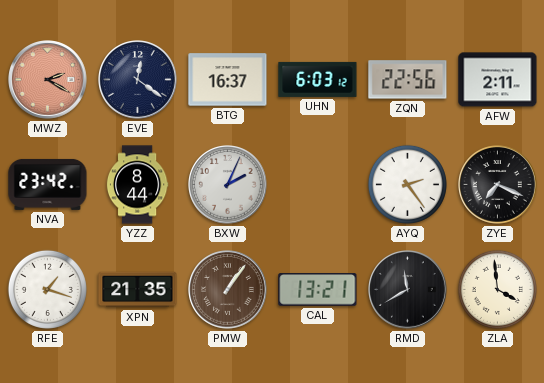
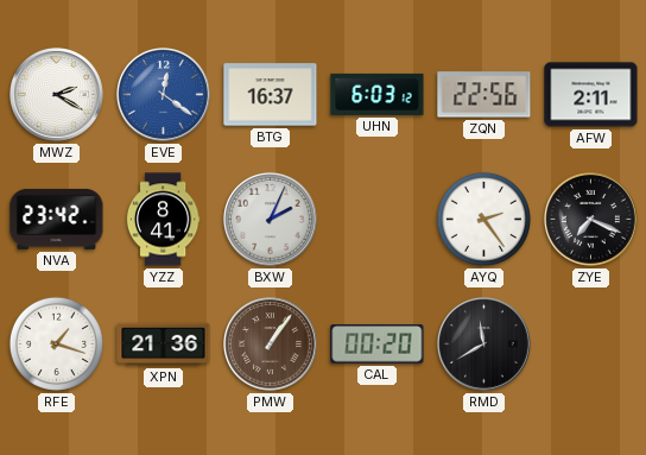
MWZ dial: salmon -> white (57, 95)
EVE dial: navy -> blue (164, 95)
YZZ: 8:44 -> 8:41 (163, 220)
XPN: 21:35 -> 21:36 (164, 345)
CAL: 13:21 -> 00:20 (378, 345)
ZLA: 3:59 -> none (497, 289)
